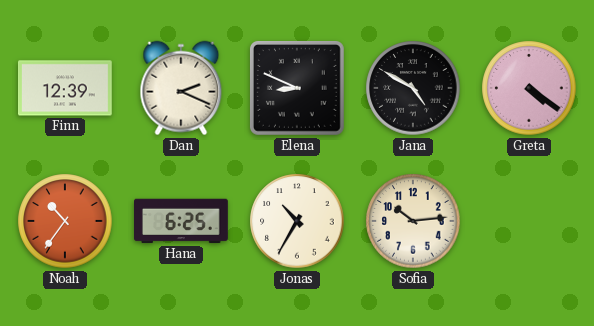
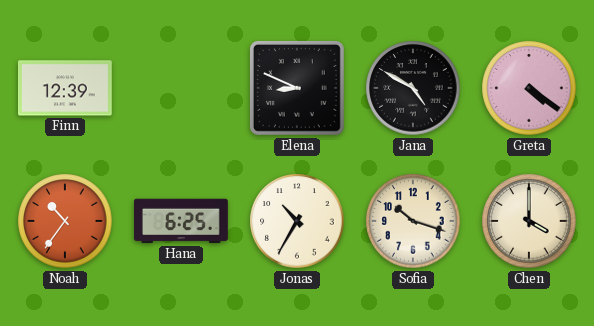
Dan: 2:19 -> none (181, 88)
Sofia: 10:14 -> 10:18 (413, 221)
Chen: none -> 4:00 (529, 221)
